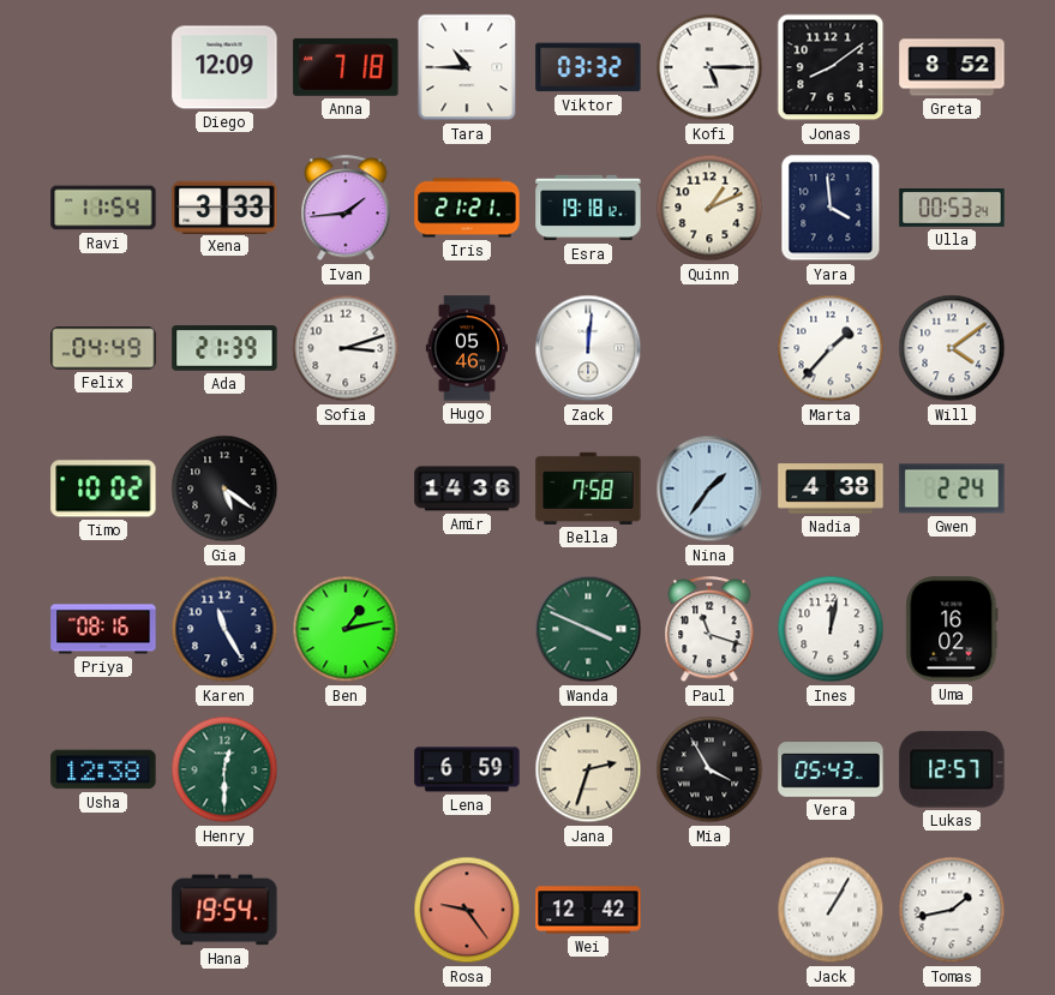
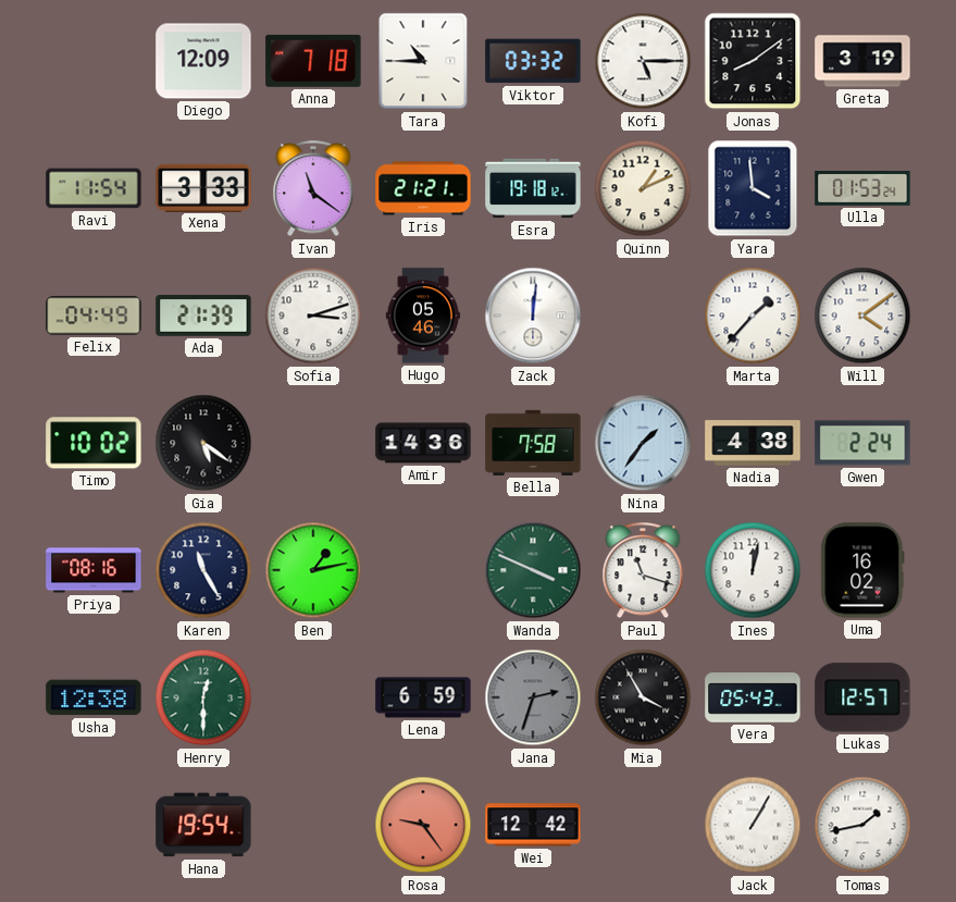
Greta: 8:52 -> 3:19 (862, 61)
Ivan: 1:44 -> 11:21 (313, 189)
Ulla: 00:53 -> 01:53 (862, 188)
Jana dial: cream -> grey (533, 697)
